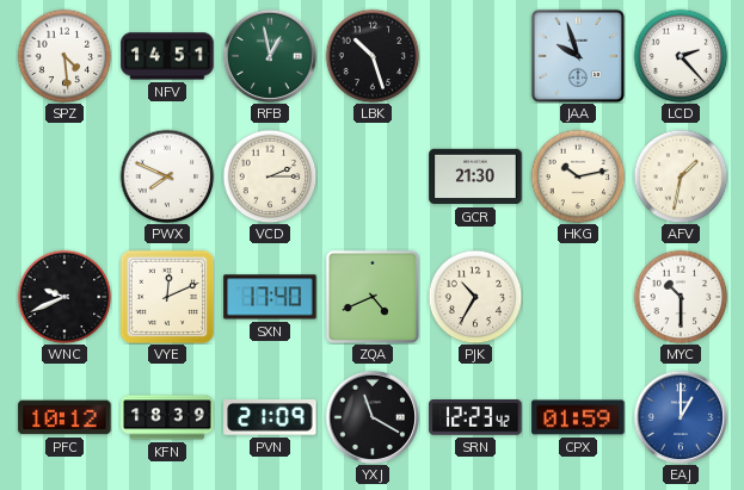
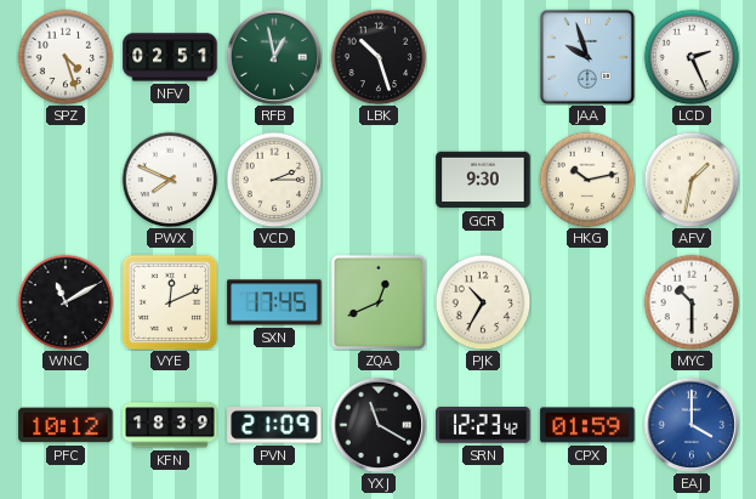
SPZ: 4:29 -> 4:27 (66, 57)
NFV: 14:51 -> 02:51 (170, 57)
LCD: 2:23 -> 2:26 (692, 57)
GCR: 21:30 -> 9:30 (483, 180)
WNC: 9:41 -> 11:10 (66, 302)
SXN: 17:40 -> 17:45 (274, 302)
ZQA: 4:41 -> 12:41 (377, 301)
EAJ: 1:00 -> 4:00 (690, 424)
